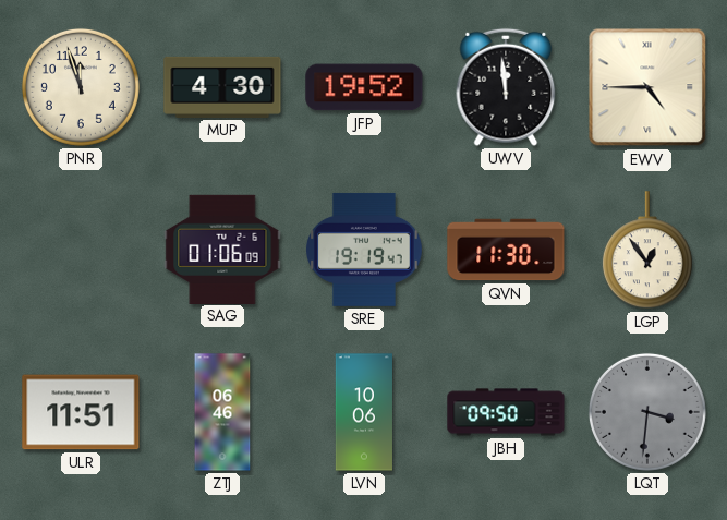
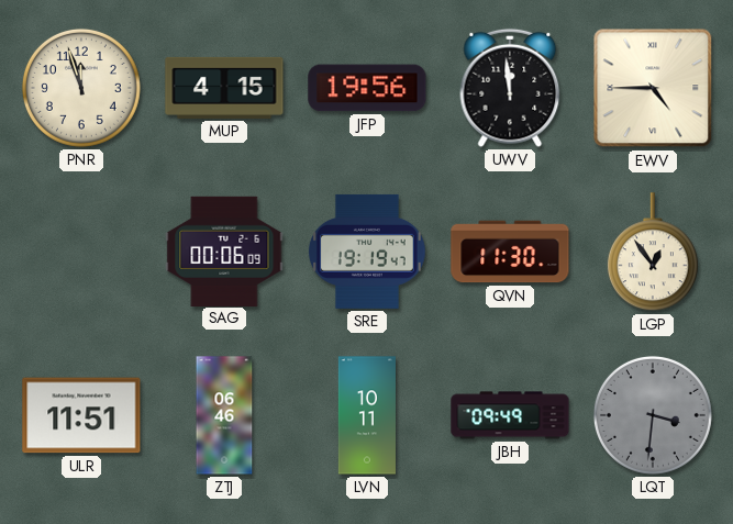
MUP: 4:30 -> 4:15 (224, 88)
JFP: 19:52 -> 19:56 (367, 88)
SAG: 01:06 -> 00:06 (224, 250)
LVN: 10:06 -> 10:11 (367, 415)
JBH: 09:50 -> 09:49 (510, 415)
